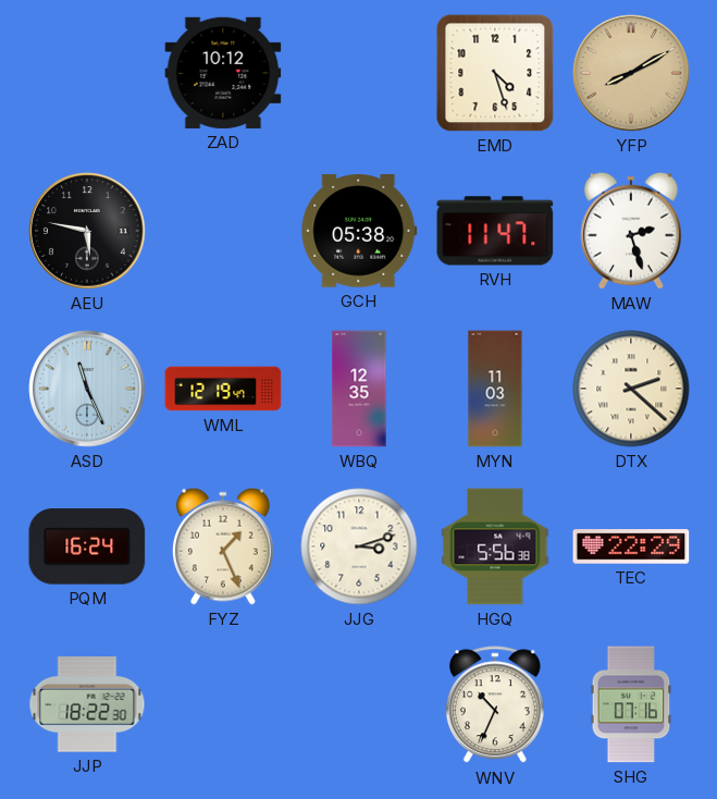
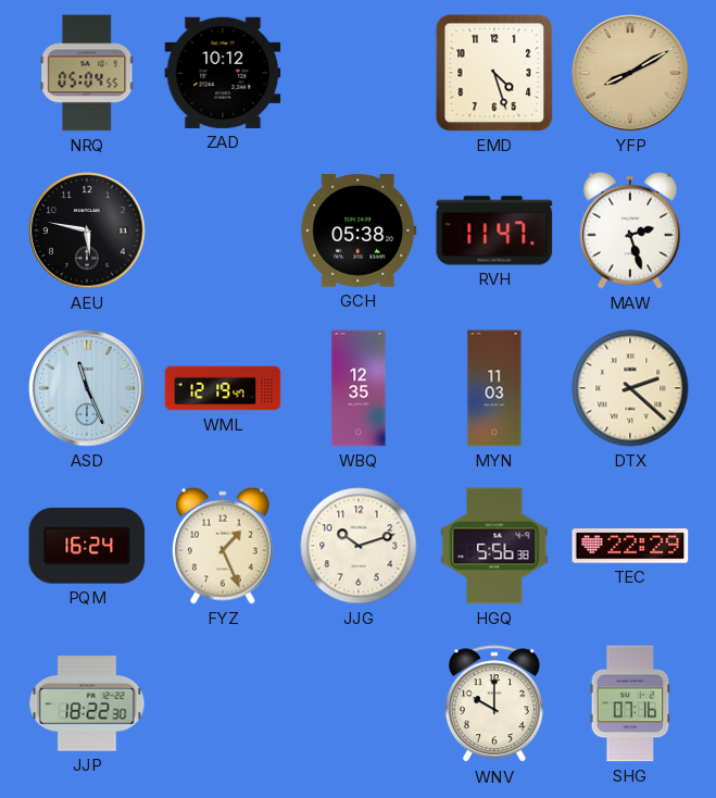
NRQ: none -> 05:04 (87, 73)
JJG: 3:12 -> 10:12 (359, 546)
WNV: 10:34 -> 10:00 (494, 705)
